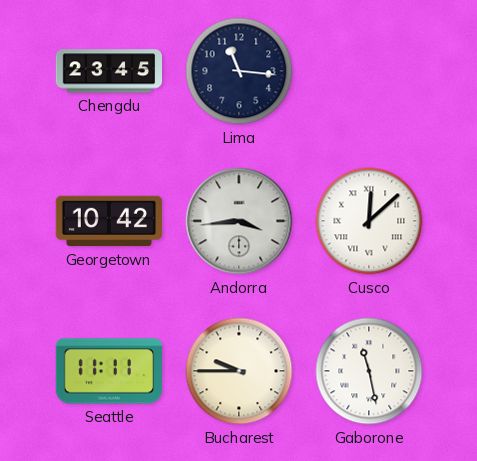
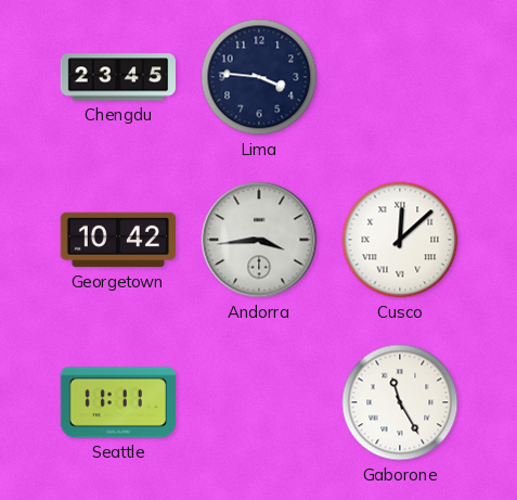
Lima: 11:16 -> 3:46 (259, 77)
Bucharest: 9:45 -> none (239, 371)
Gaborone: 11:28 -> 11:25 (400, 402)
